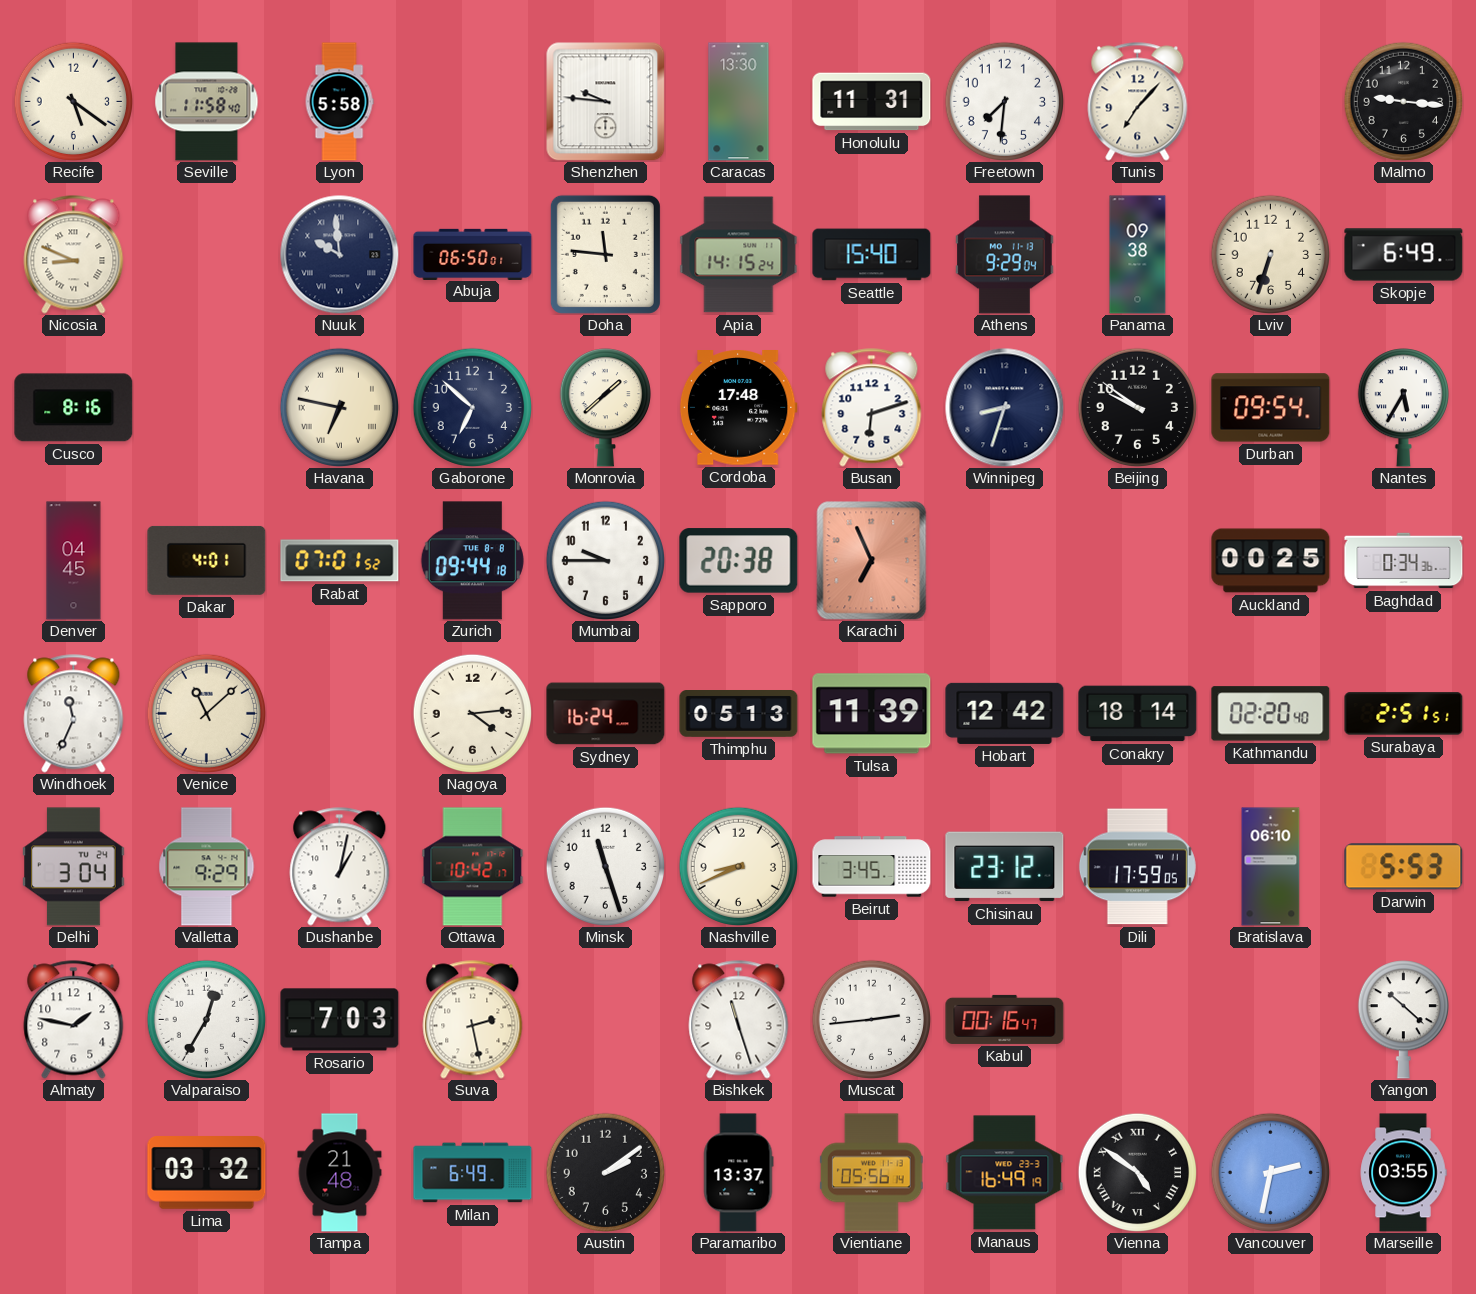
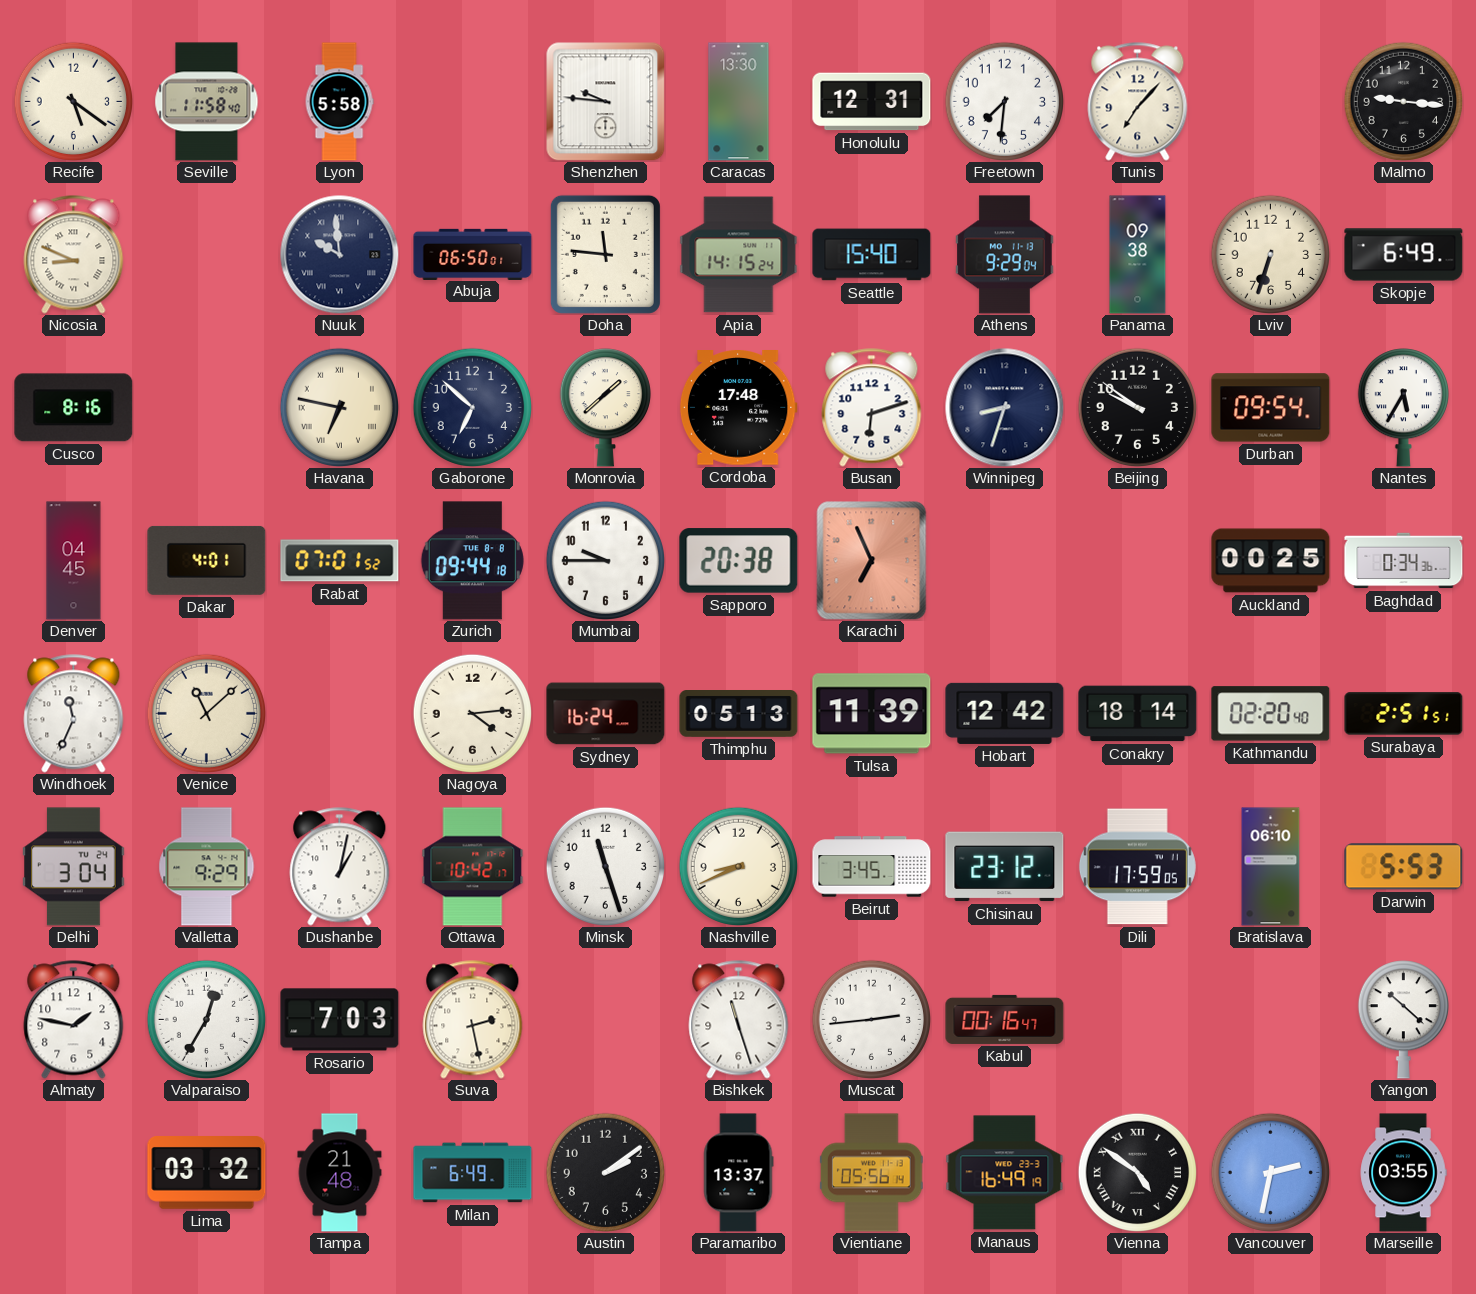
Honolulu: 11:31 -> 12:31 (872, 102)
